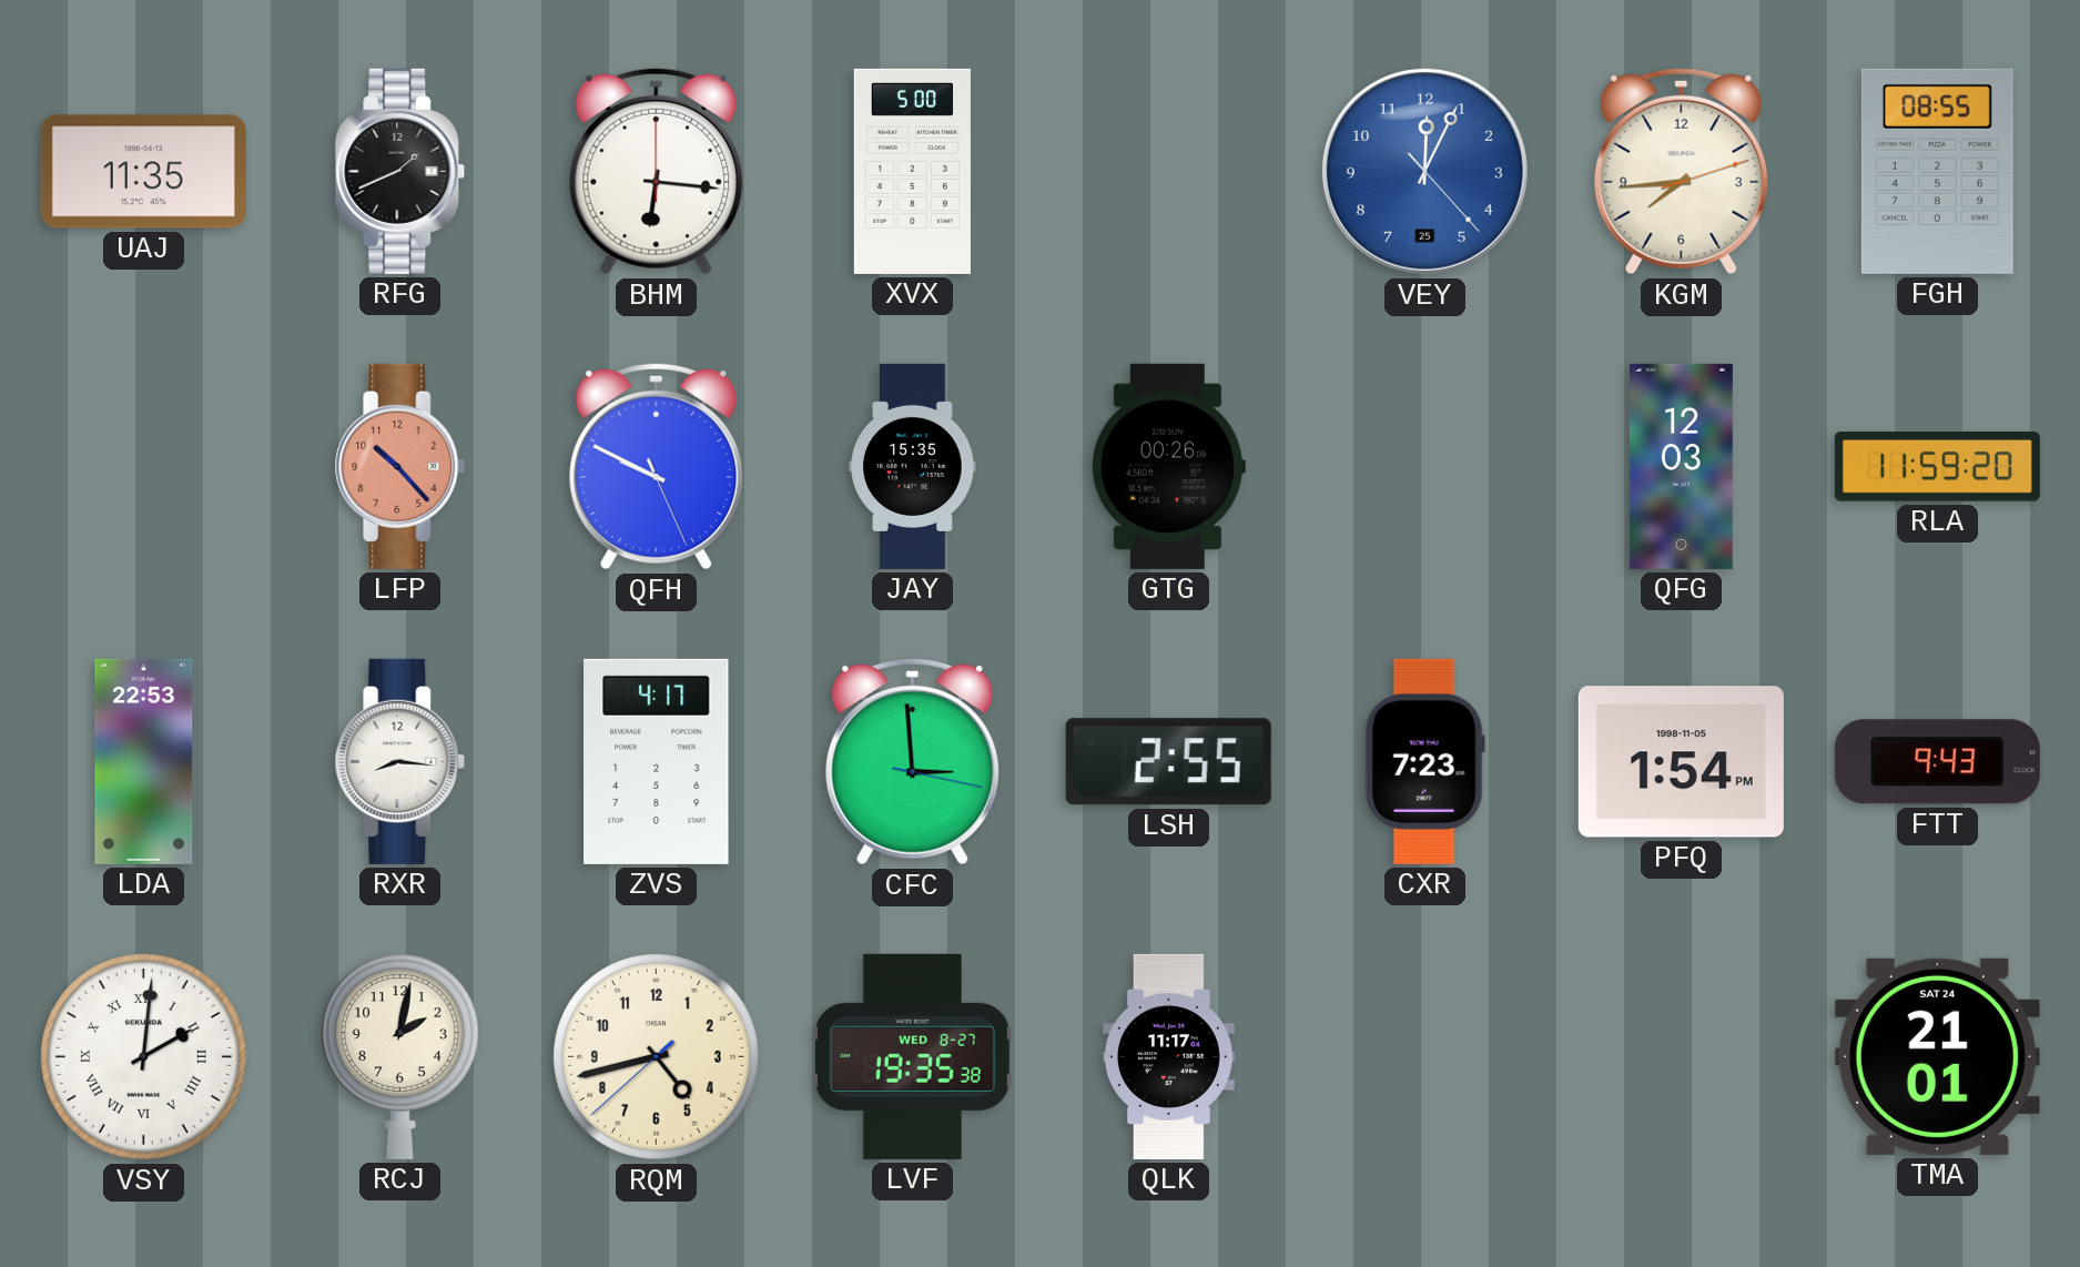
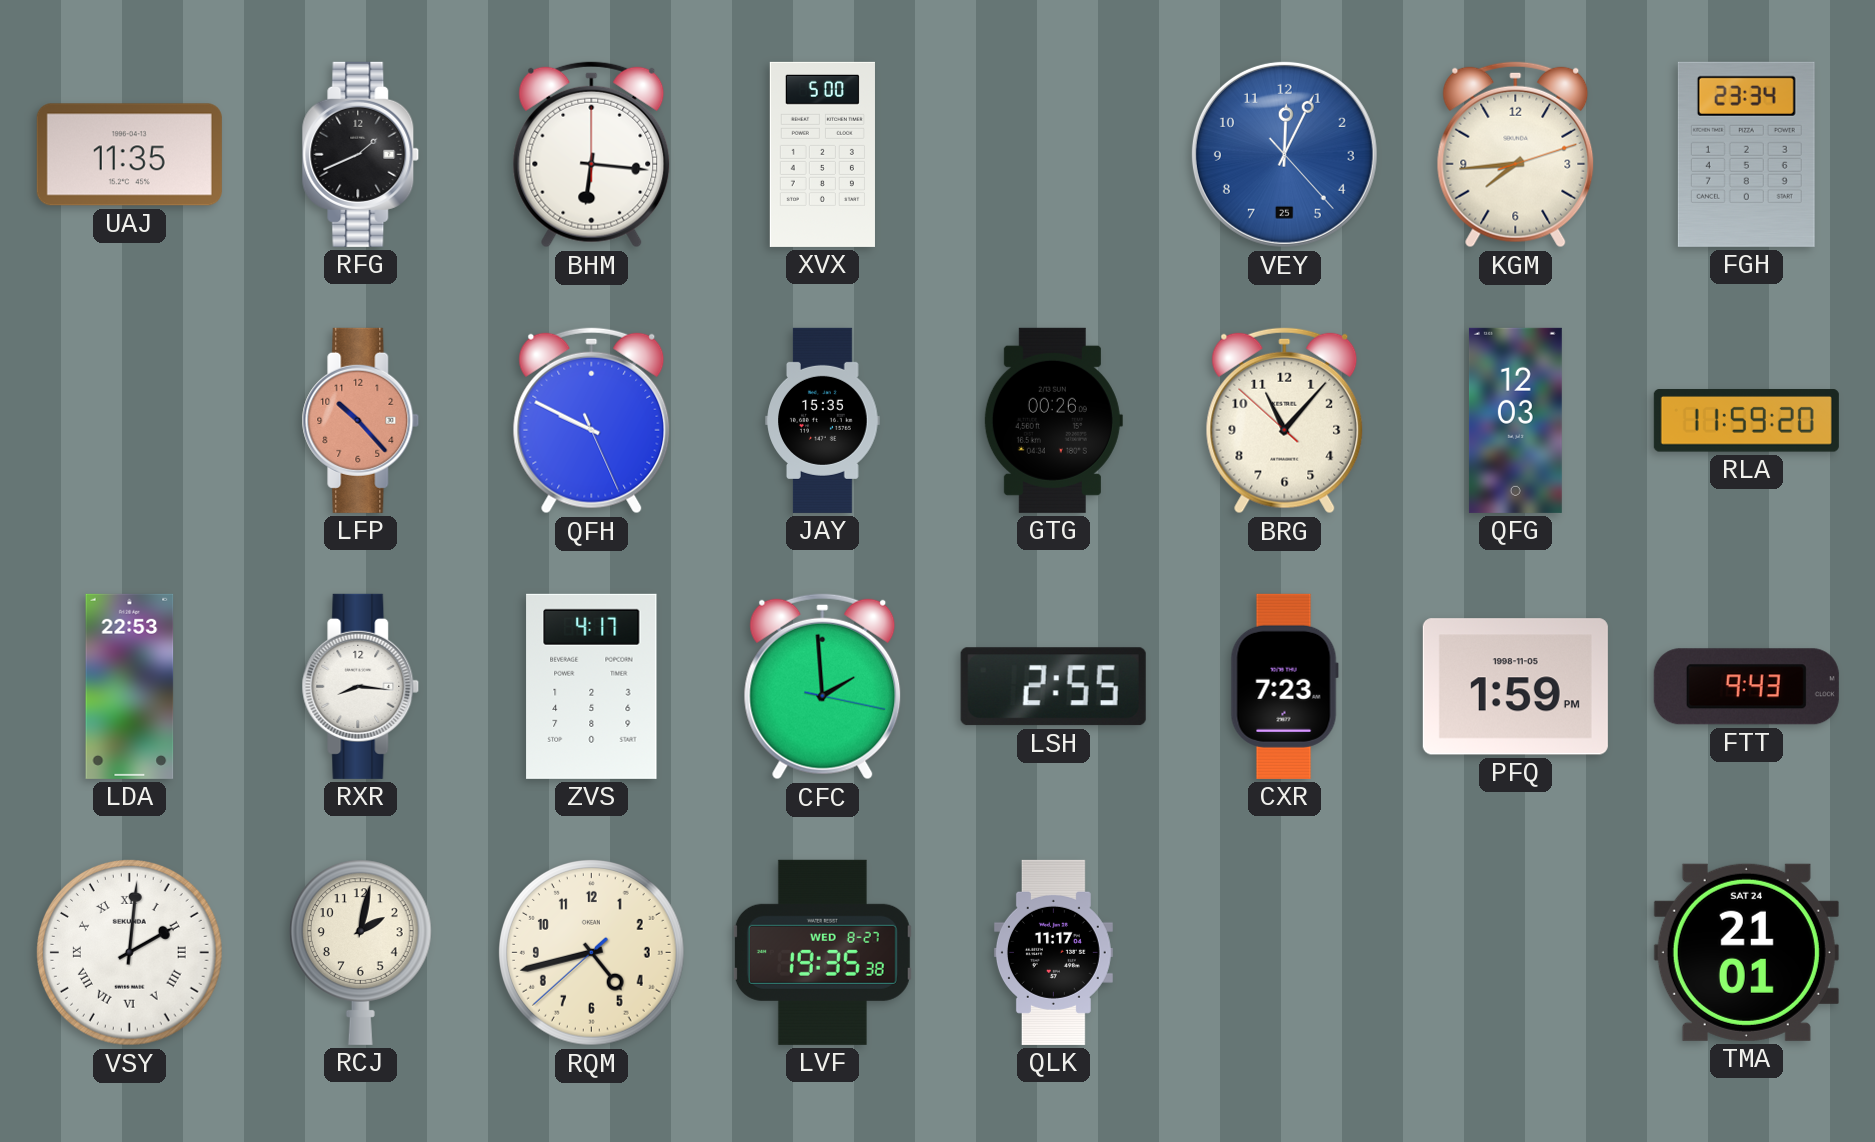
FGH: 08:55 -> 23:34 (1746, 154)
BRG: none -> 11:06 (1285, 420)
CFC: 2:59 -> 1:59 (823, 686)
PFQ: 1:54 -> 1:59 (1515, 687)
